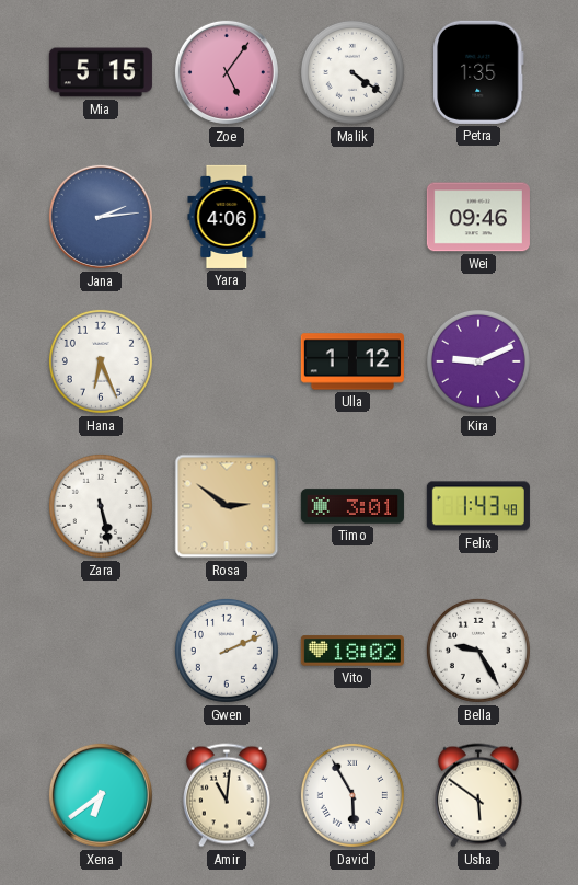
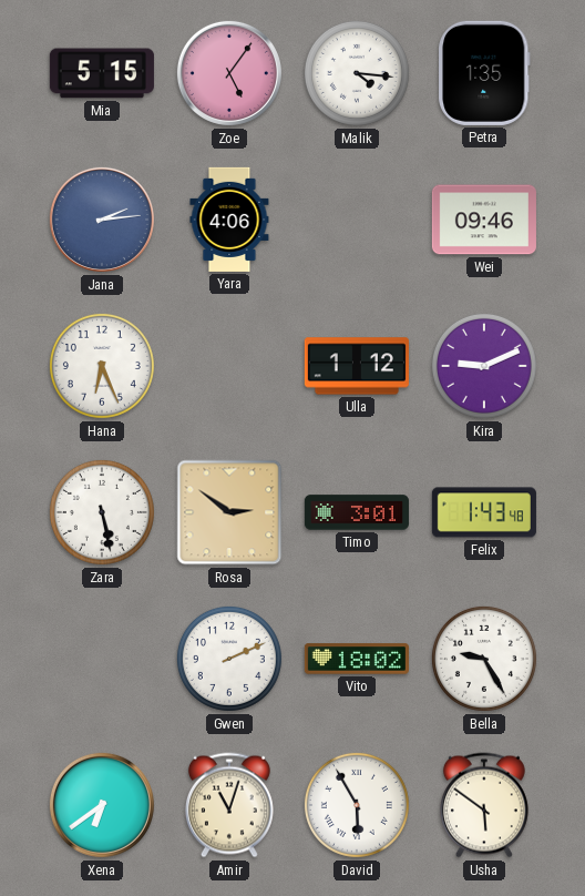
Malik: 4:21 -> 4:16 (357, 73)
Amir: 11:01 -> 11:03 (229, 805)
